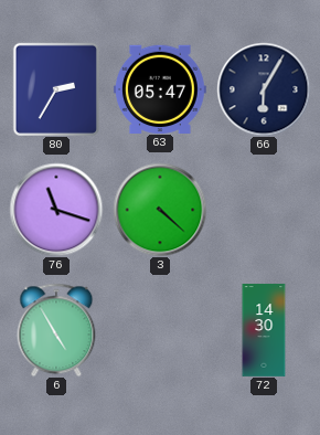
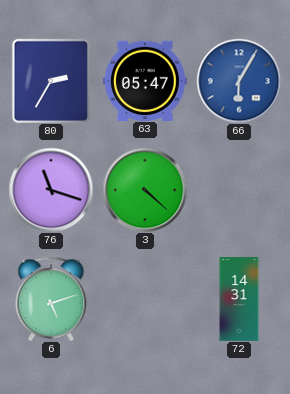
66 dial: navy -> blue (239, 81)
6: 4:55 -> 5:12 (51, 299)
72: 14:30 -> 14:31 (239, 299)
